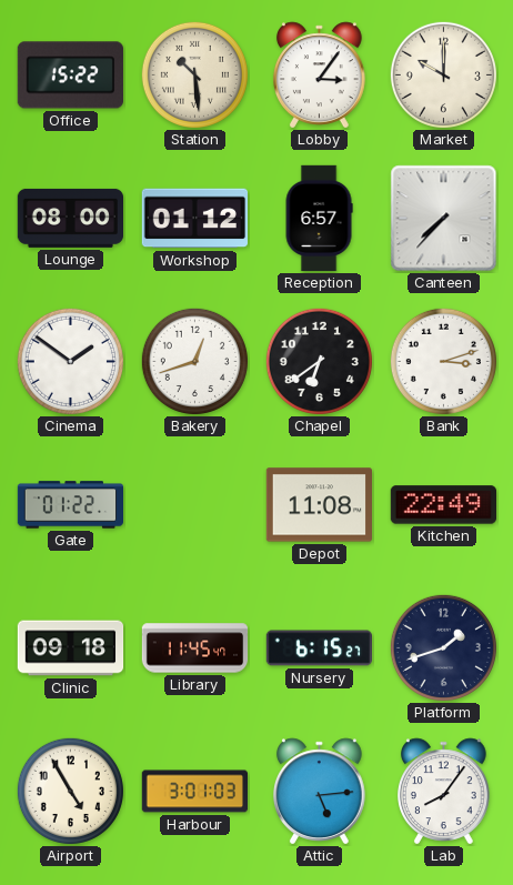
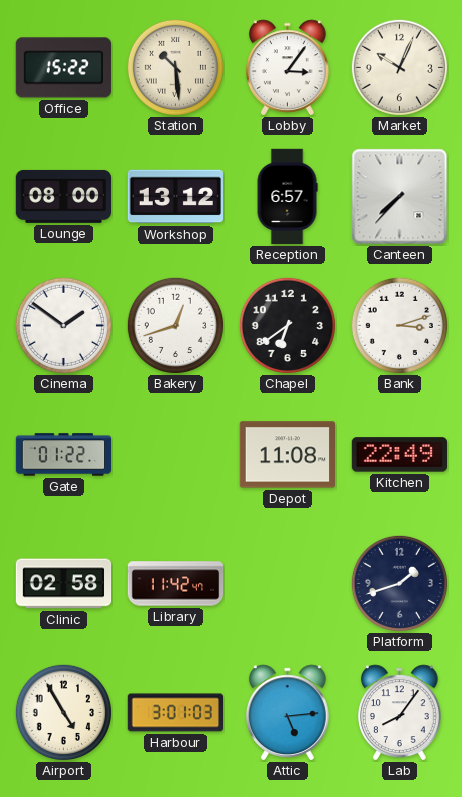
Market: 10:00 -> 10:04 (399, 67)
Workshop: 01:12 -> 13:12 (175, 197)
Clinic: 09:18 -> 02:58 (64, 584)
Library: 11:45 -> 11:42 (176, 584)
Nursery: 6:15 -> none (319, 648)
